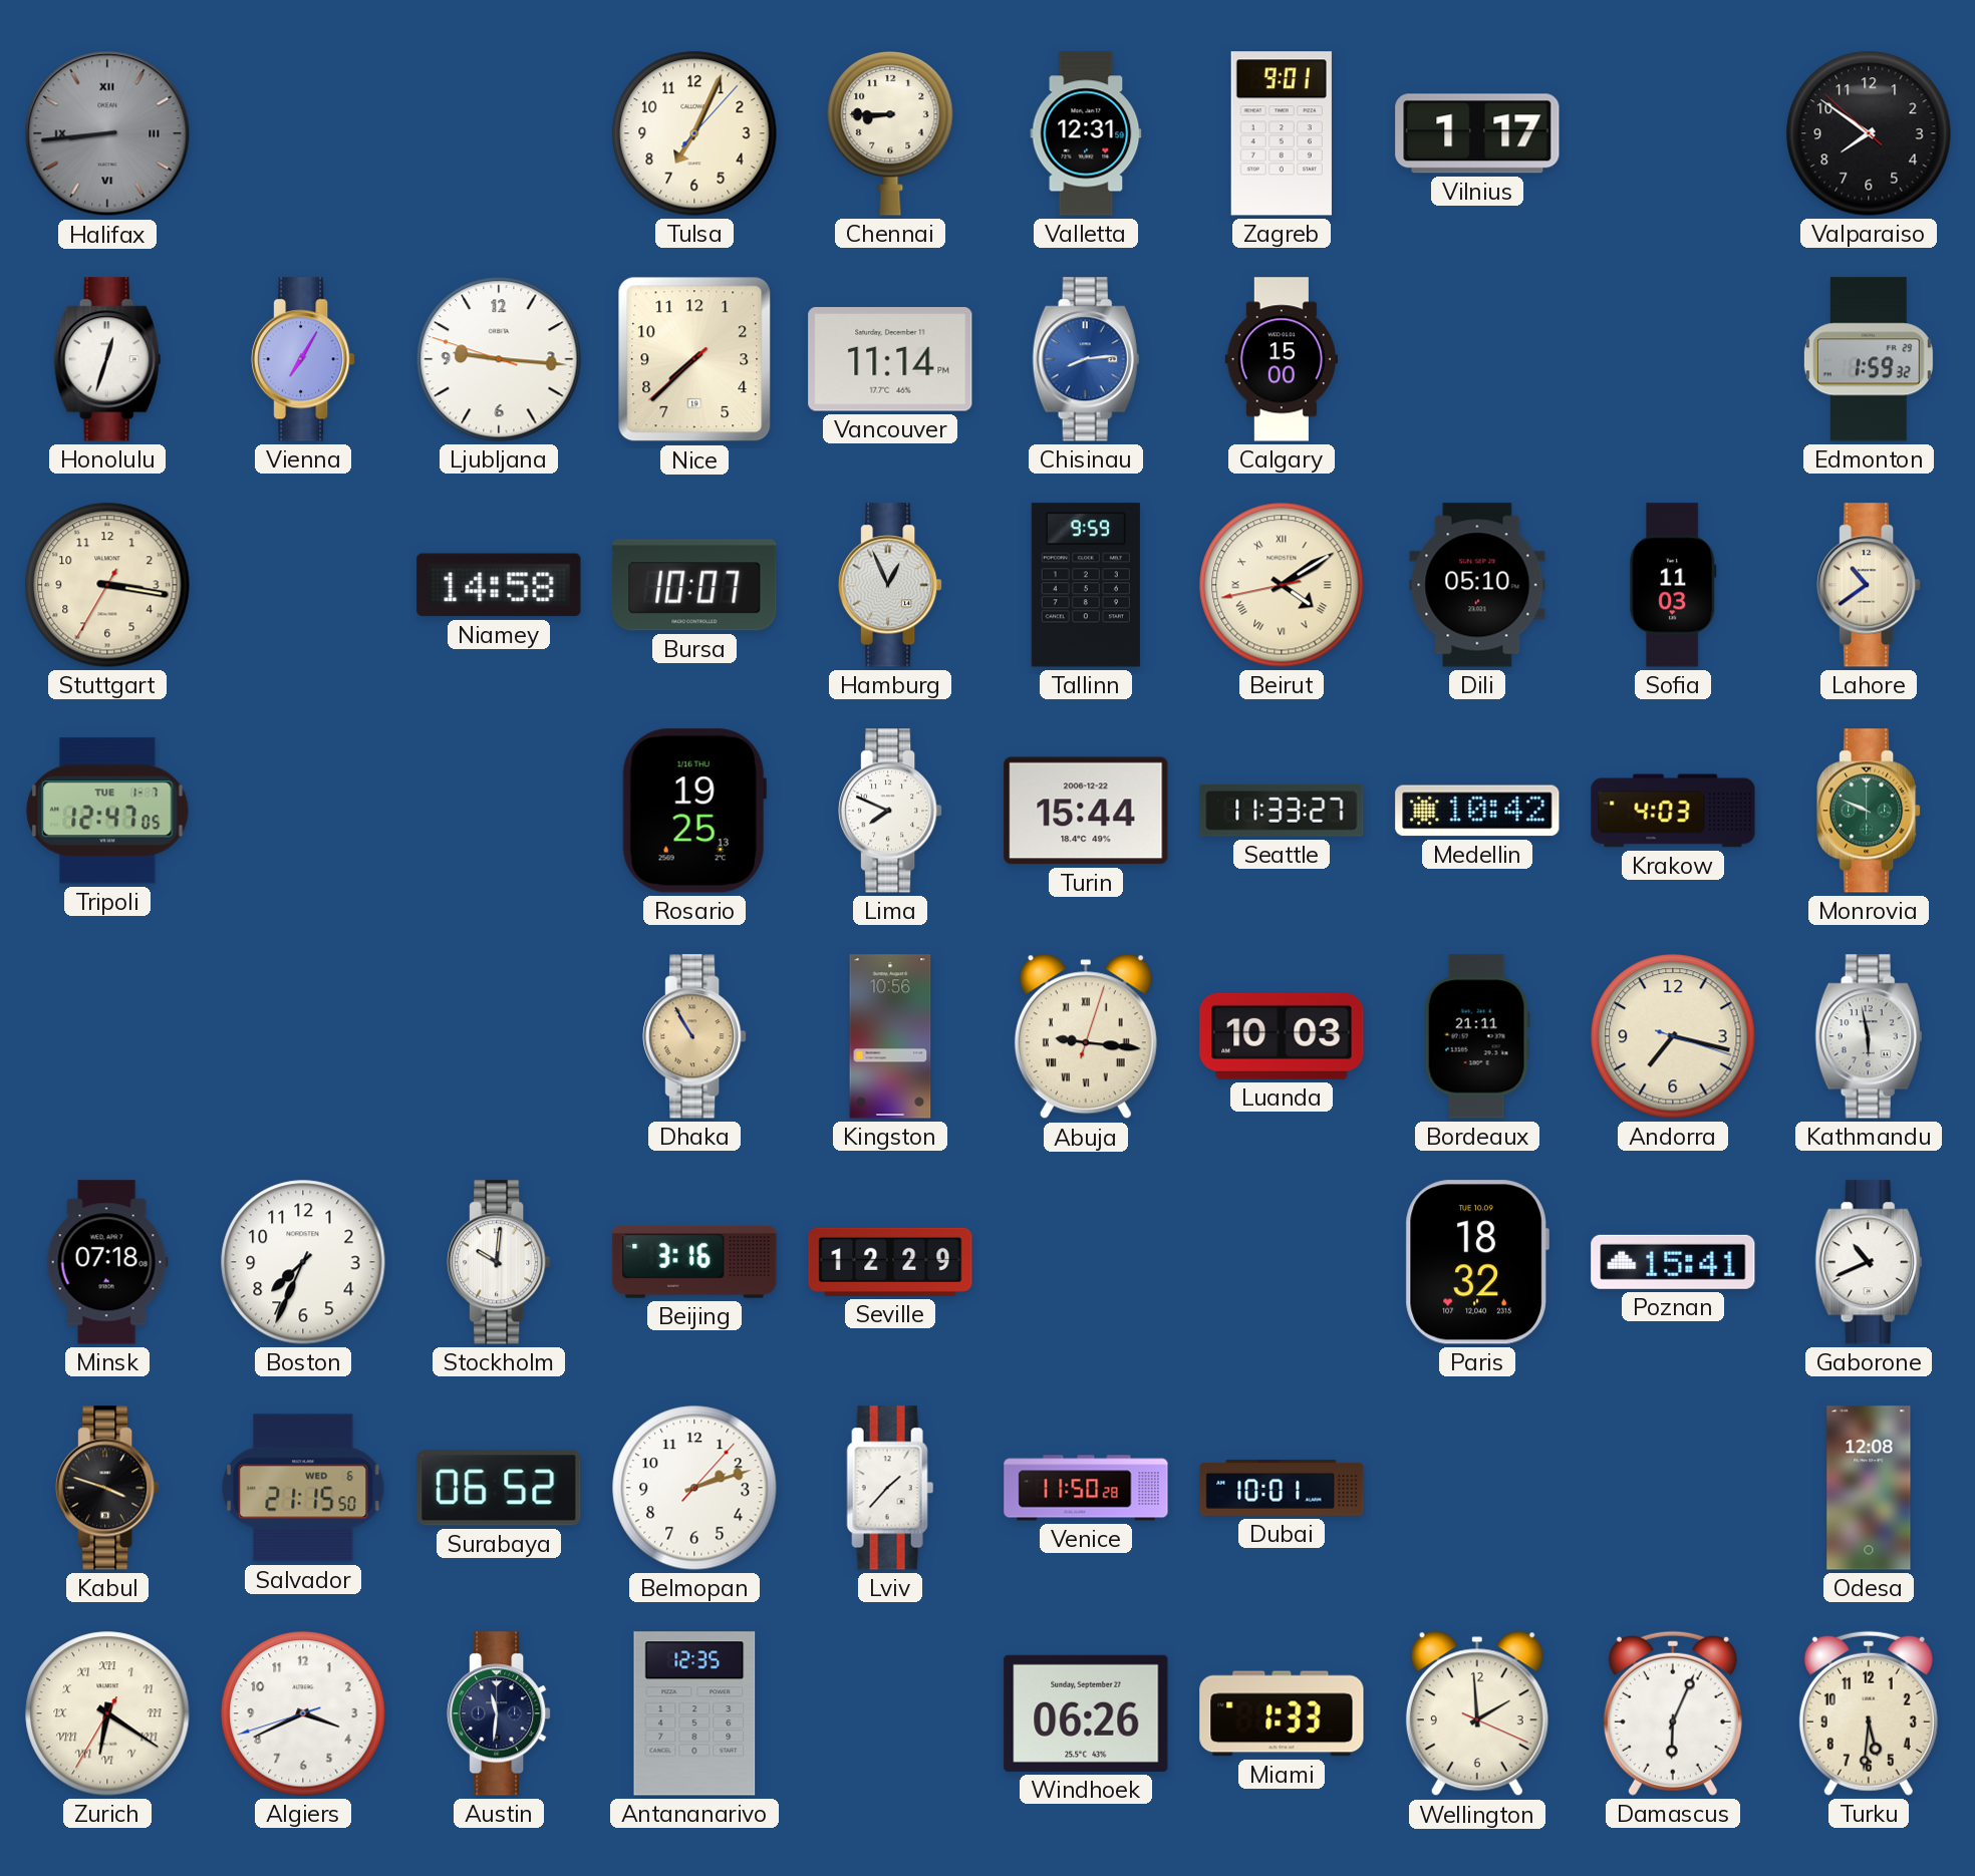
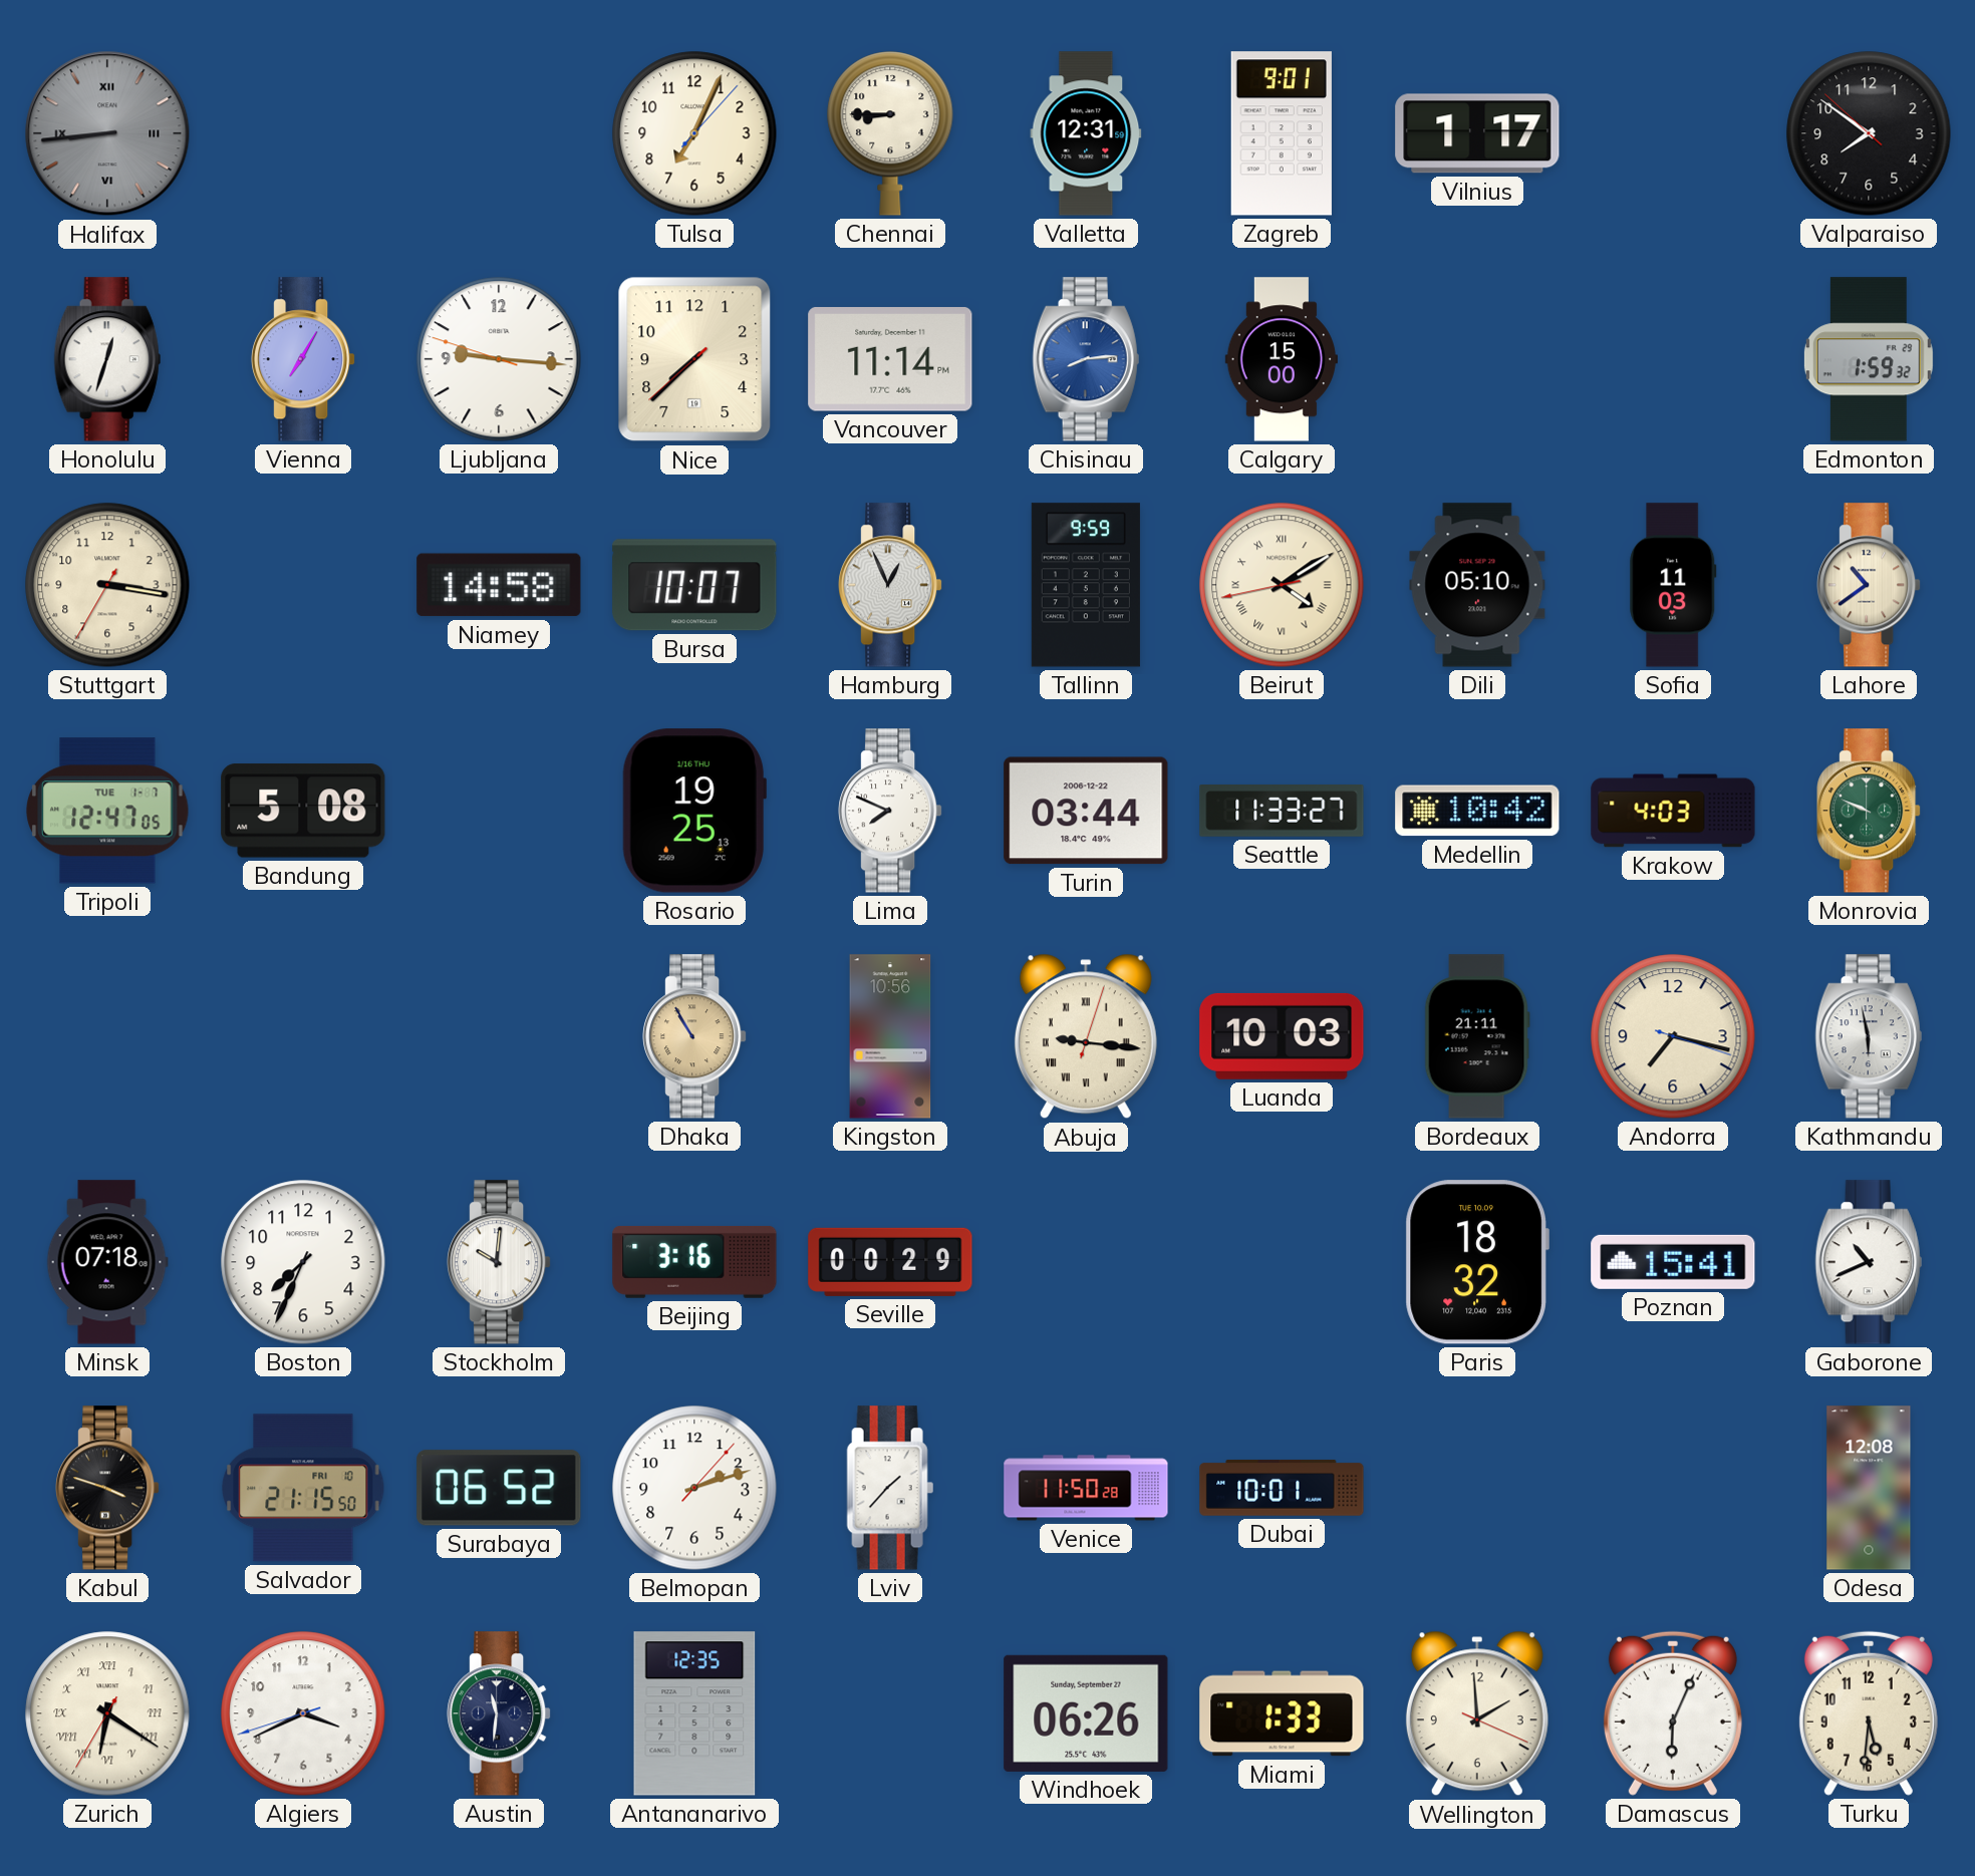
Bandung: none -> 5:08 (303, 811)
Turin: 15:44 -> 03:44 (1086, 811)
Seville: 12:29 -> 00:29 (890, 1262)
Salvador date: WED 6 -> FRI 10 (303, 1488)
